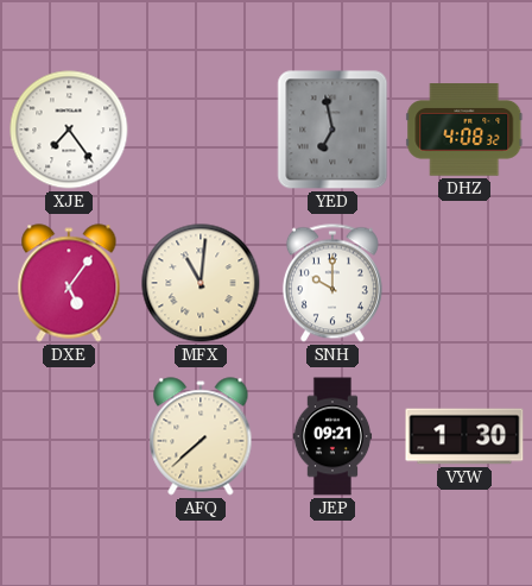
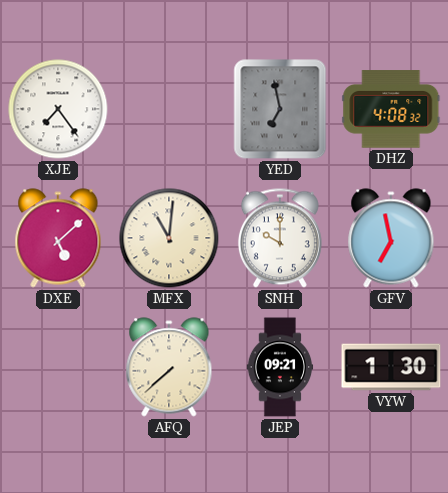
DXE: 5:06 -> 5:08 (58, 238)
GFV: none -> 6:58 (391, 238)
